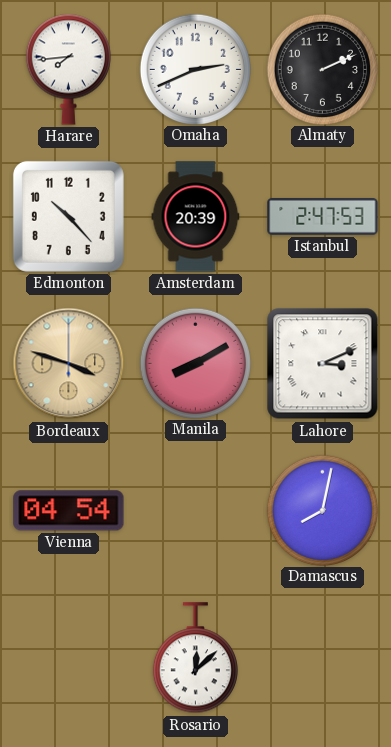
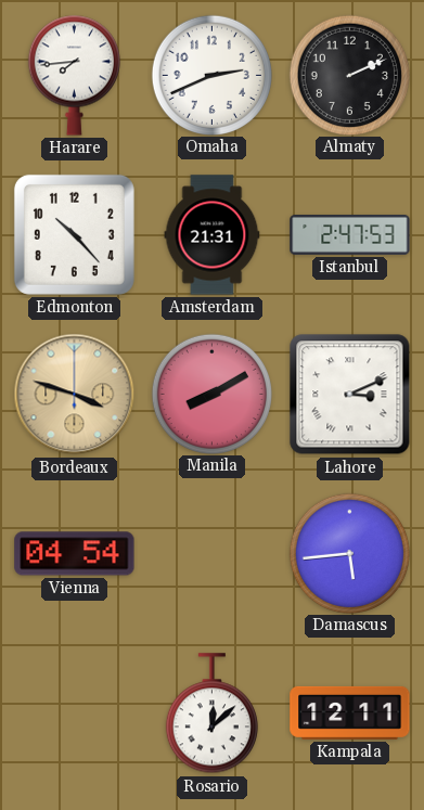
Amsterdam: 20:39 -> 21:31 (213, 235)
Damascus: 8:02 -> 5:44 (349, 553)
Kampala: none -> 12:11 (350, 712)
